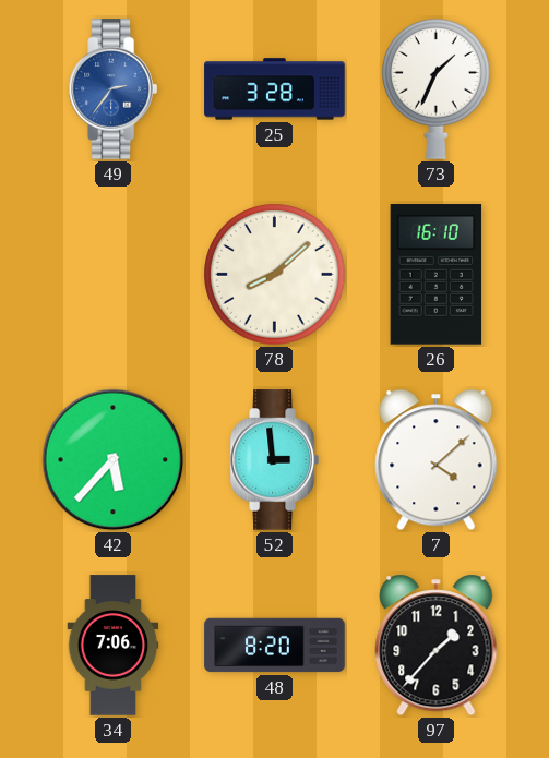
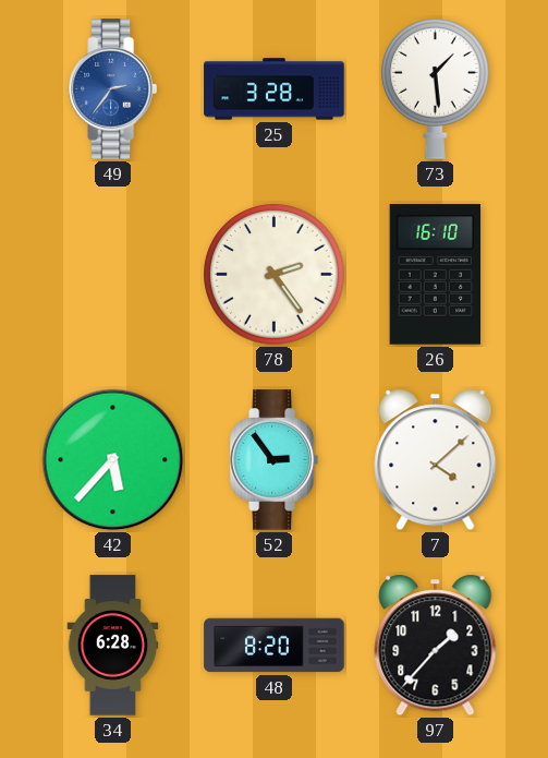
73: 1:34 -> 1:29 (436, 89)
78: 8:08 -> 2:24 (275, 275)
52: 2:59 -> 2:54 (273, 460)
34: 7:06 -> 6:28 (113, 646)
